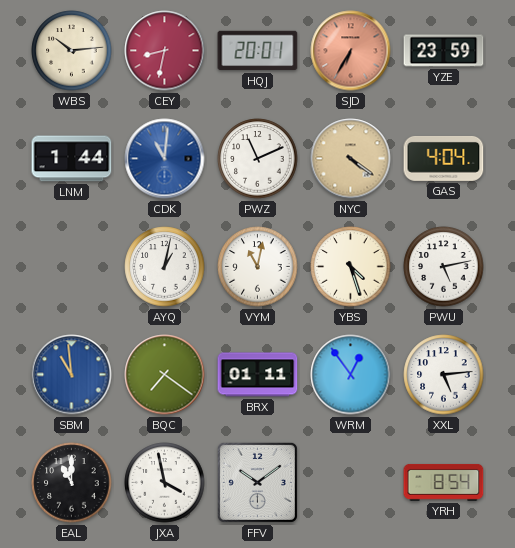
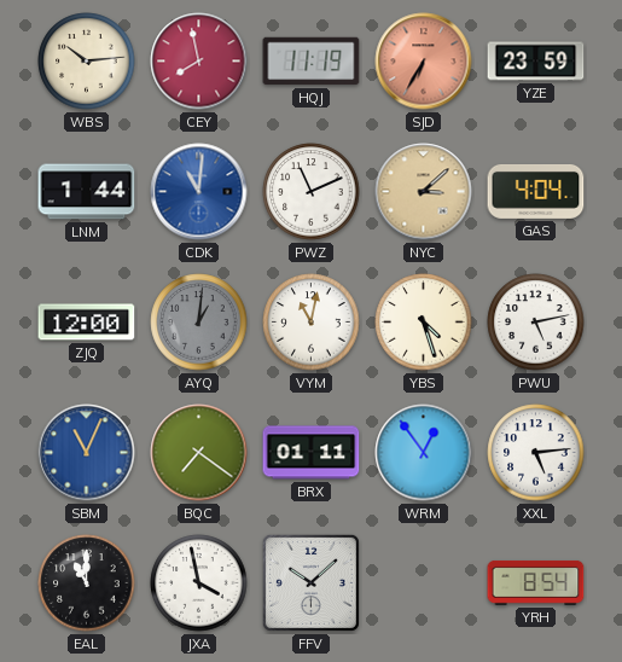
CEY: 8:32 -> 7:58 (199, 62)
HQJ: 20:01 -> 11:19 (312, 62)
NYC: 4:21 -> 3:08 (424, 192)
ZJQ: none -> 12:00 (87, 323)
AYQ: 1:02 -> 1:01 (199, 323)
AYQ dial: white -> grey (199, 323)
SBM: 10:59 -> 11:04 (87, 453)
FFV: 10:09 -> 10:08 (310, 582)
